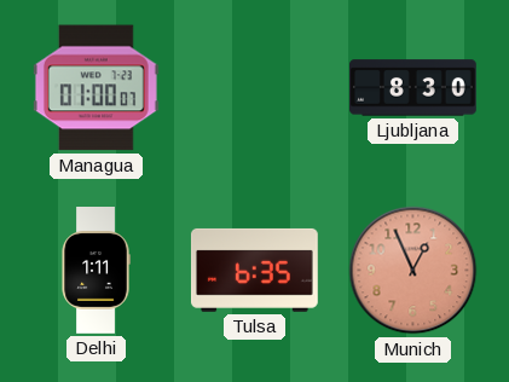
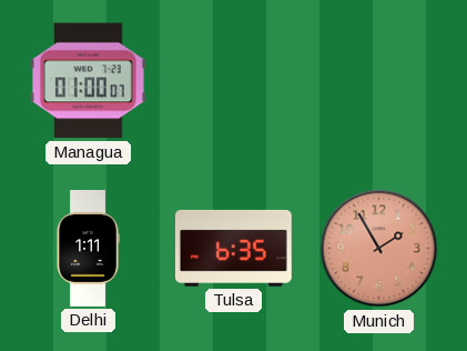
Ljubljana: 8:30 -> none (413, 88)
Munich: 12:56 -> 1:55 (379, 249)
